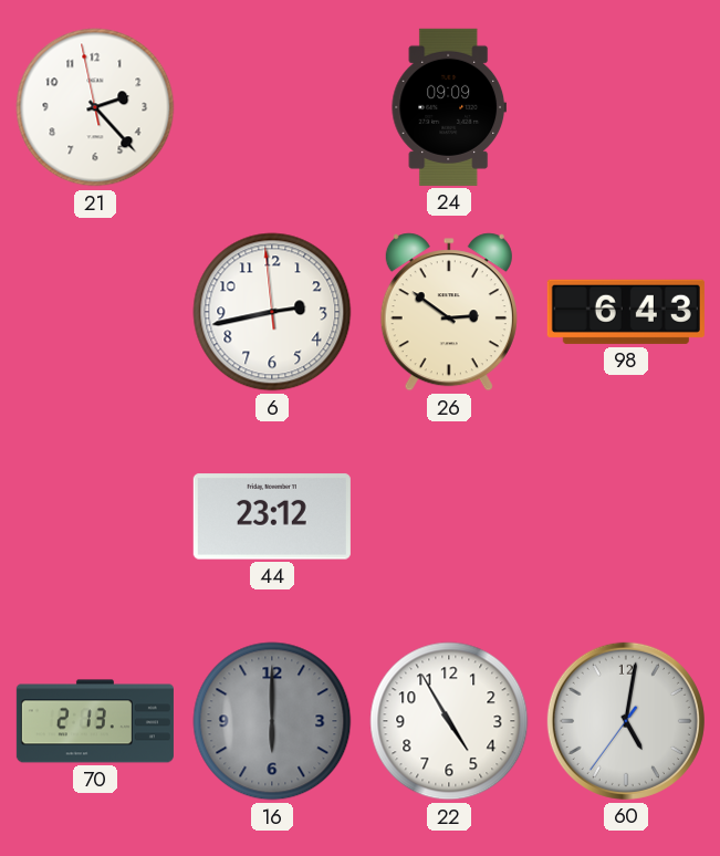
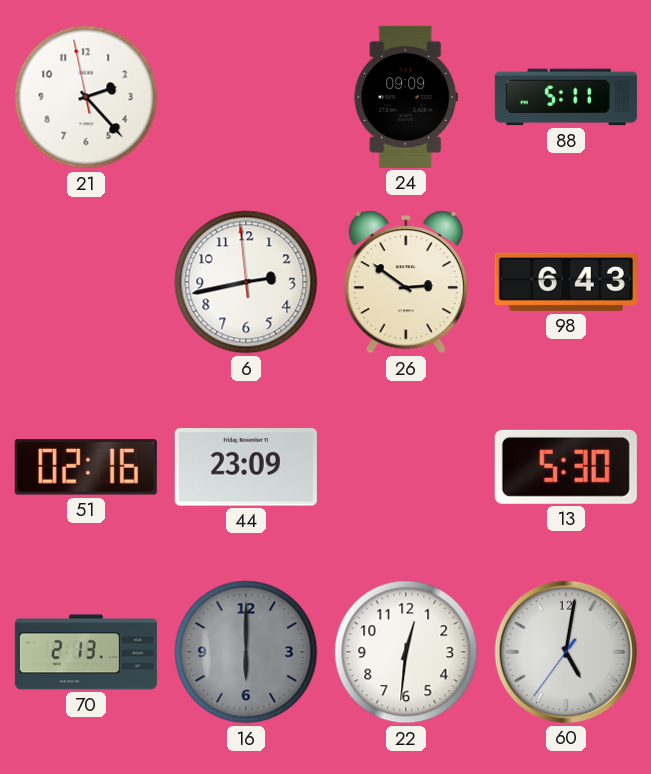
88: none -> 5:11 (566, 97)
51: none -> 02:16 (86, 467)
44: 23:12 -> 23:09 (246, 467)
13: none -> 5:30 (566, 467)
22: 4:55 -> 12:31 (406, 652)
